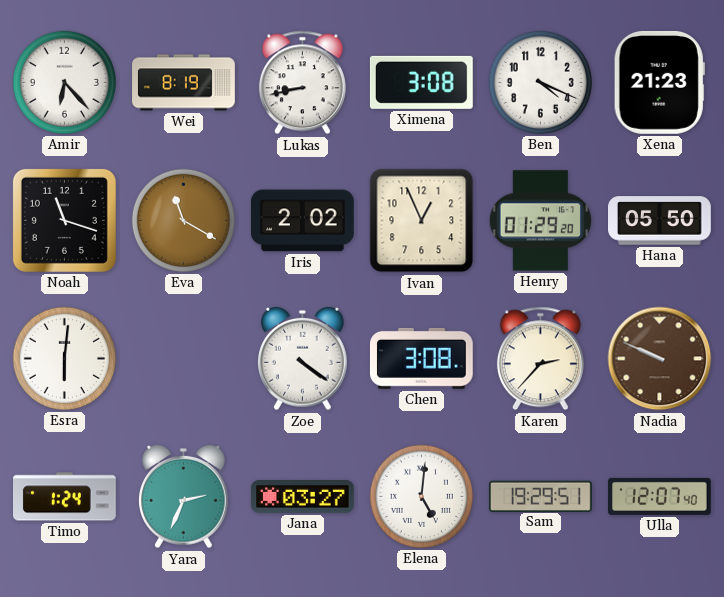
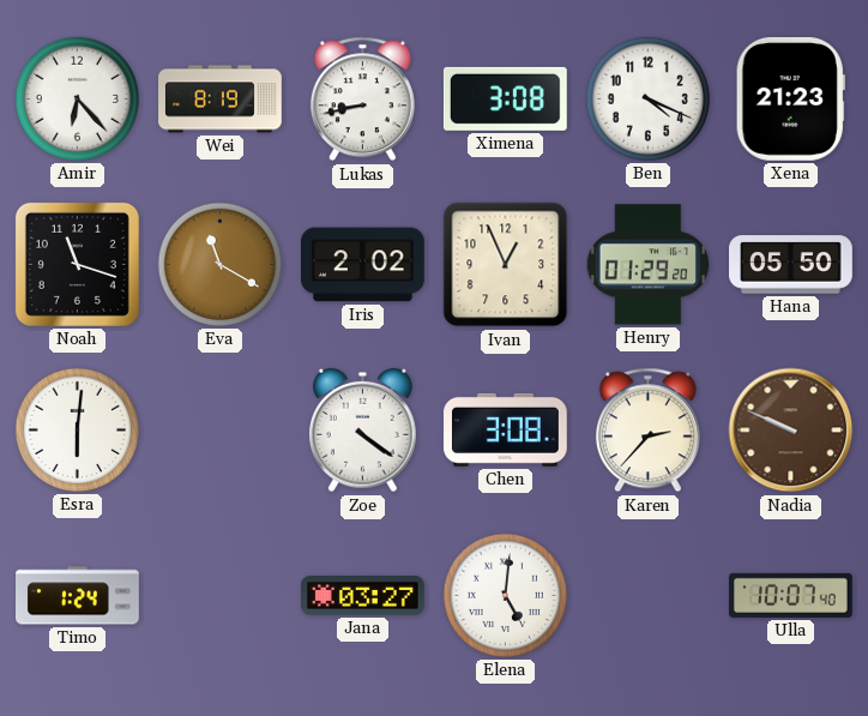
Yara: 2:34 -> none (184, 497)
Sam: 19:29 -> none (541, 496)
Ulla: 12:07 -> 10:07 (791, 595)
